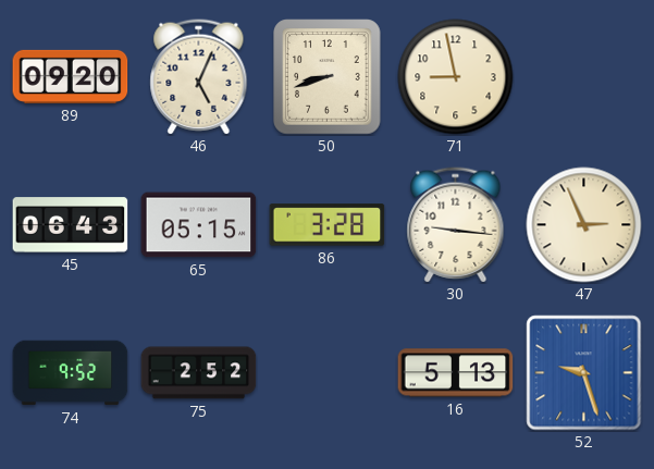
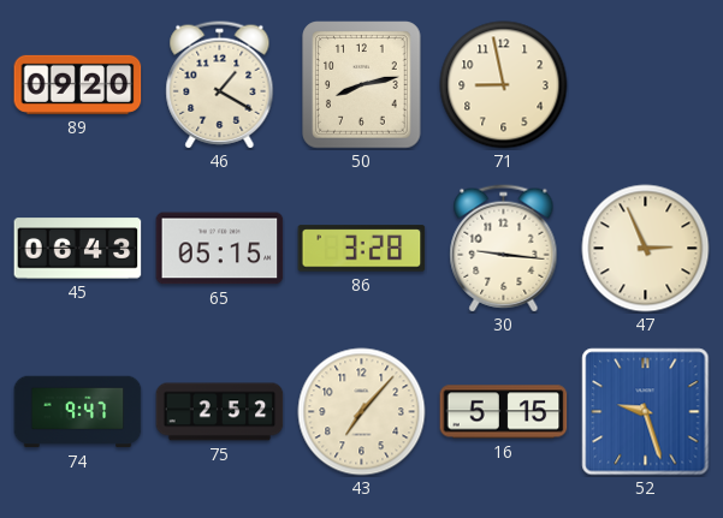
46: 5:04 -> 1:20 (220, 85)
50: 8:42 -> 8:13 (362, 85)
74: 9:52 -> 9:47 (78, 412)
43: none -> 7:07 (362, 412)
16: 5:13 -> 5:15 (504, 412)
